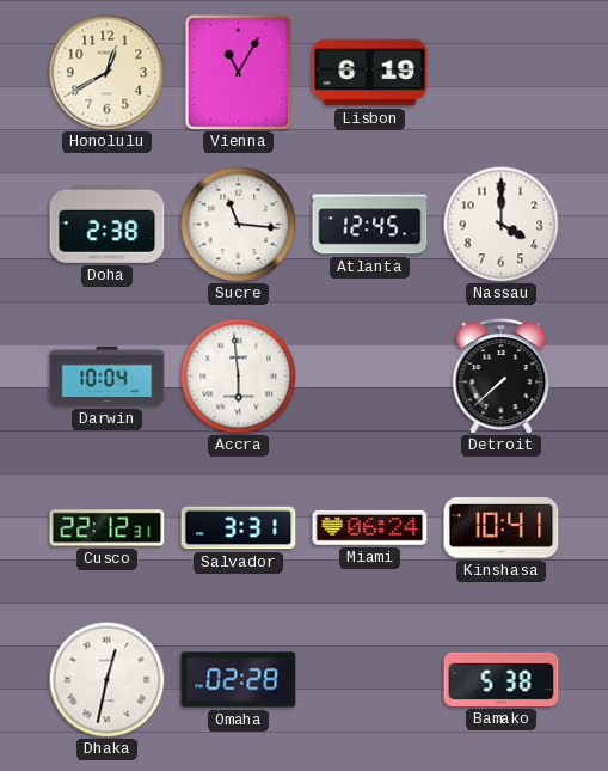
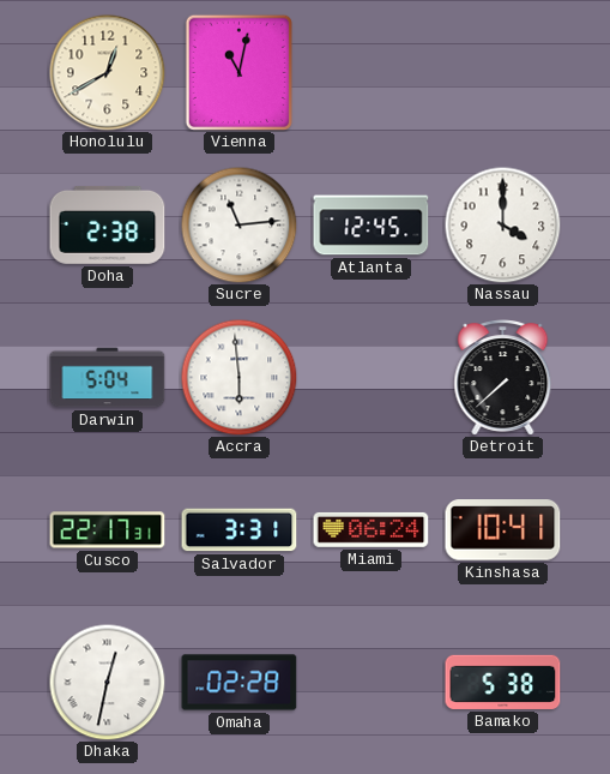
Vienna: 11:05 -> 11:02 (238, 72)
Lisbon: 6:19 -> none (370, 73)
Sucre: 11:16 -> 11:14 (238, 224)
Darwin: 10:04 -> 5:04 (108, 378)
Cusco: 22:12 -> 22:17 (108, 530)
